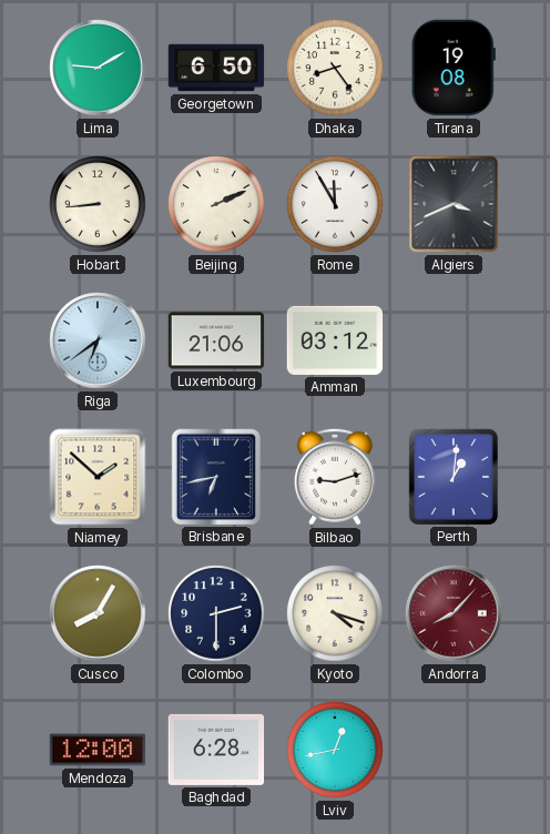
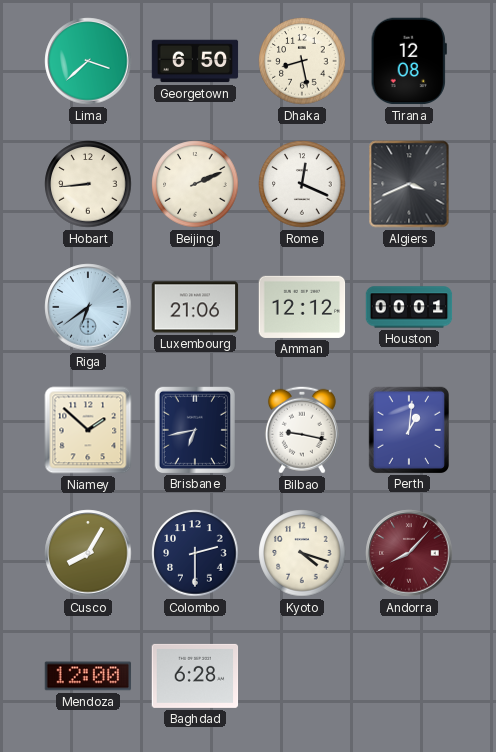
Lima: 9:10 -> 3:38 (88, 61)
Dhaka: 8:24 -> 8:28 (302, 61)
Tirana: 19:08 -> 12:08 (409, 61)
Rome: 11:55 -> 12:19 (302, 184)
Amman: 03:12 -> 12:12 (302, 307)
Houston: none -> 00:01 (409, 307)
Bilbao: 9:12 -> 9:17 (302, 430)
Lviv: 12:43 -> none (335, 750)
